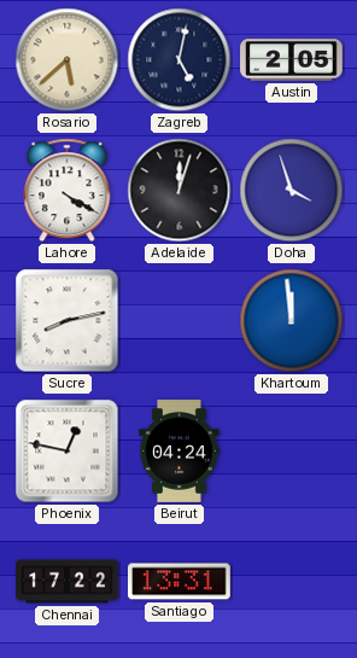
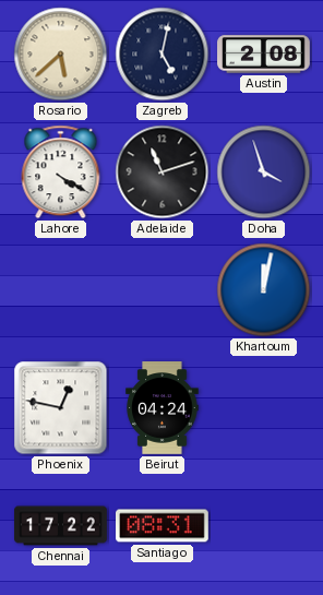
Austin: 2:05 -> 2:08 (264, 55)
Adelaide: 12:03 -> 11:12 (163, 172)
Sucre: 8:13 -> none (68, 321)
Khartoum: 11:59 -> 12:02 (264, 290)
Santiago: 13:31 -> 08:31 (163, 526)
